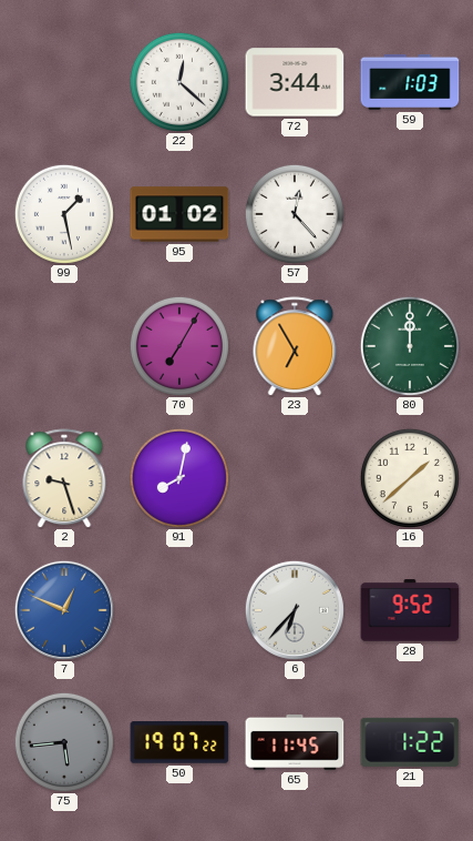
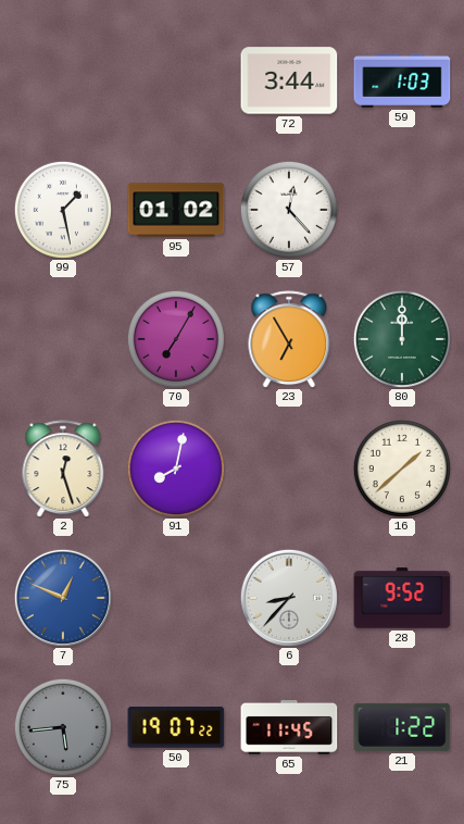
22: 12:22 -> none (179, 82)
2: 9:27 -> 12:27 (63, 469)
6: 6:37 -> 8:37 (289, 598)
